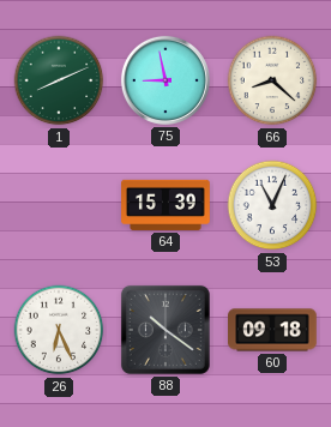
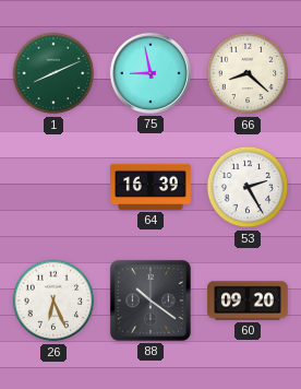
64: 15:39 -> 16:39 (150, 187)
53: 11:04 -> 2:25 (248, 187)
60: 09:18 -> 09:20 (248, 300)
